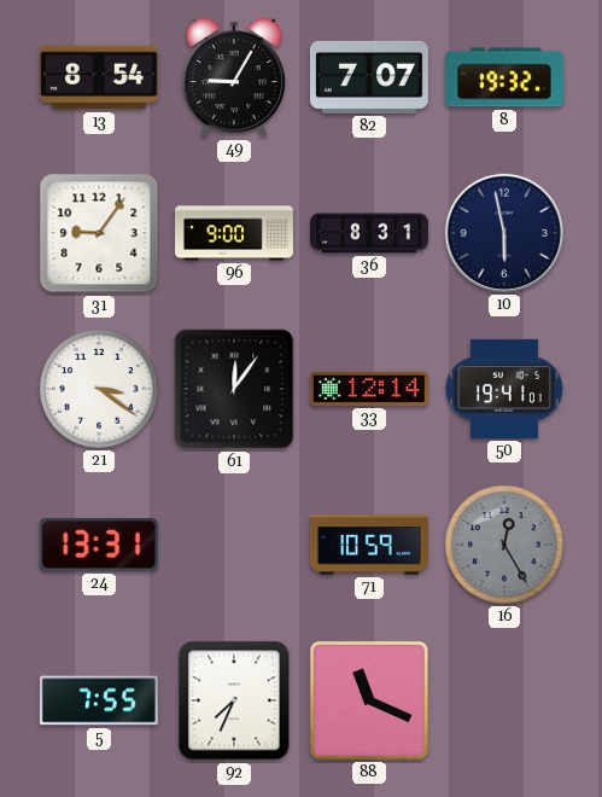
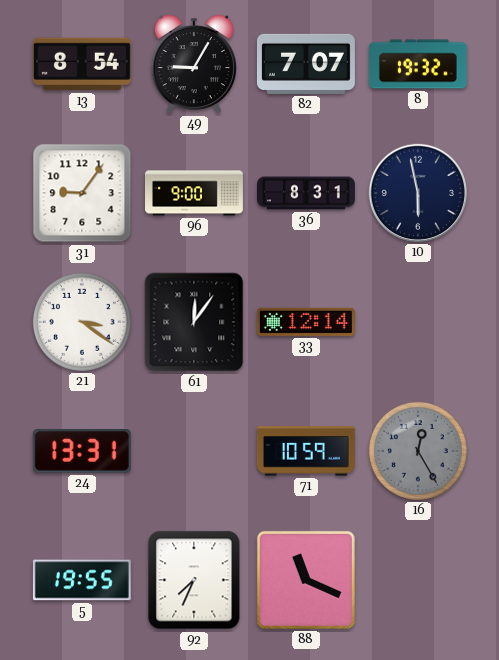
50: 19:41 -> none (504, 389)
5: 7:55 -> 19:55 (82, 580)
